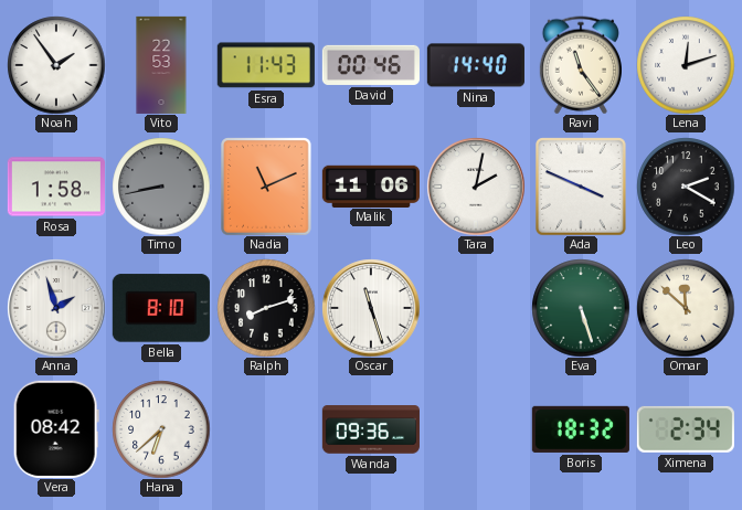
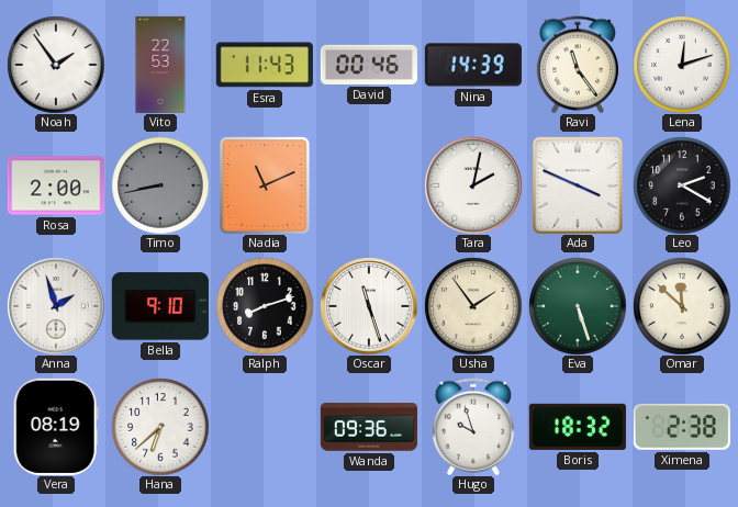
Nina: 14:40 -> 14:39 (473, 65)
Rosa: 1:58 -> 2:00 (56, 185)
Malik: 11:06 -> none (371, 185)
Bella: 8:10 -> 9:10 (160, 306)
Usha: none -> 1:54 (473, 306)
Vera: 08:42 -> 08:19 (56, 427)
Hugo: none -> 9:57 (473, 427)
Ximena: 2:34 -> 2:38 (682, 427)
